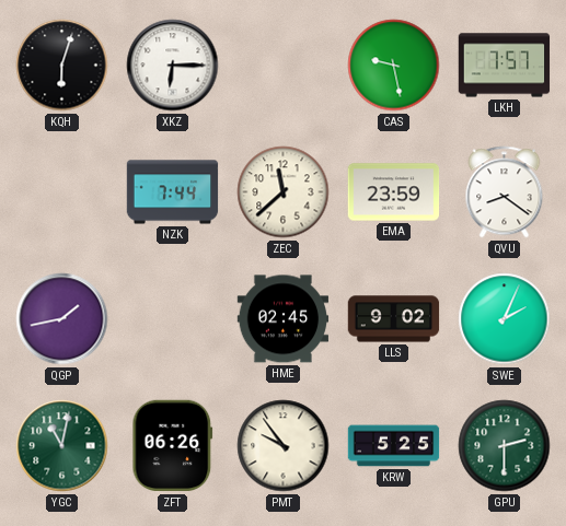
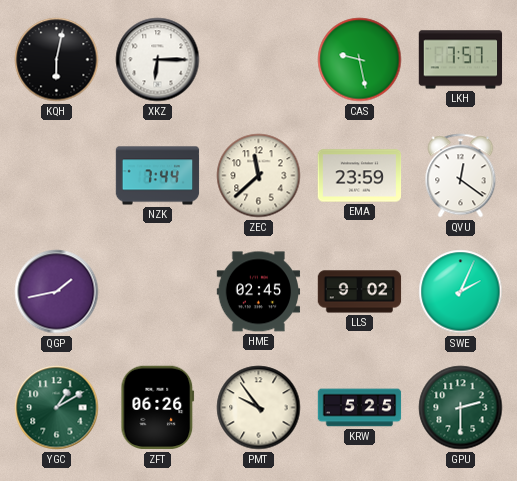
KQH: 6:03 -> 6:02 (57, 60)
QVU: 8:21 -> 12:21 (461, 176)
YGC: 11:02 -> 1:10 (57, 408)
